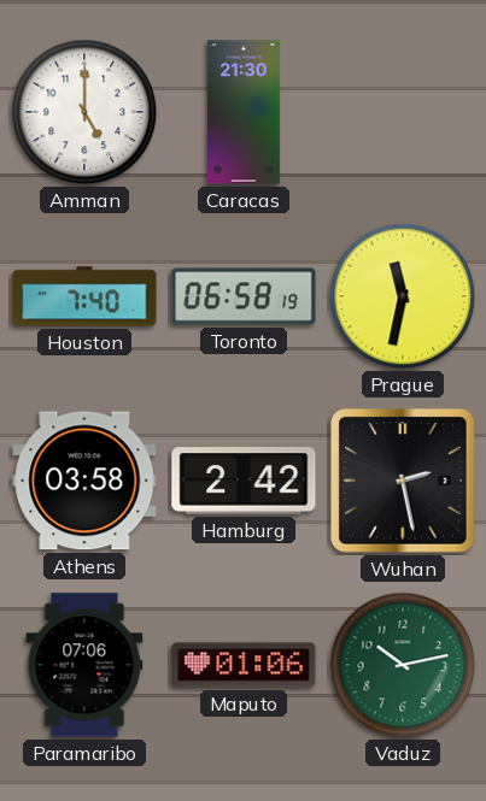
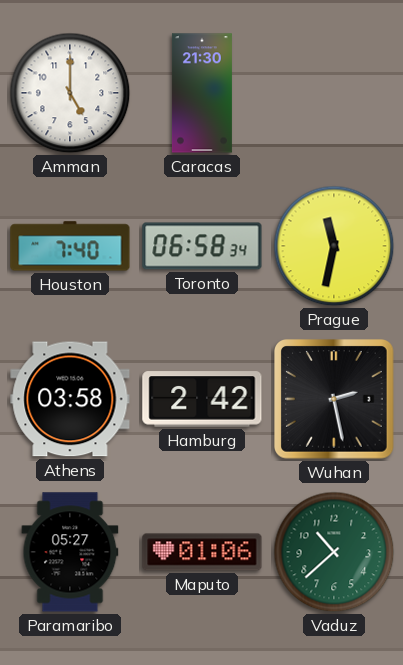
Toronto: 06:58:19 -> 06:58:34 (202, 246)
Paramaribo: 07:06 -> 05:27 (70, 552)
Vaduz: 10:13 -> 10:38 (334, 552)
